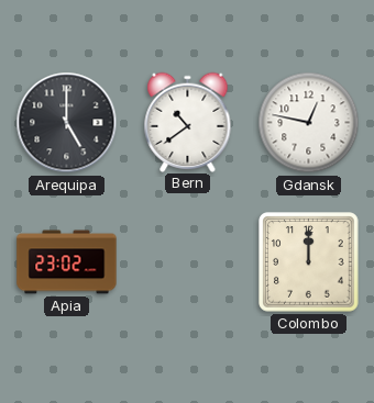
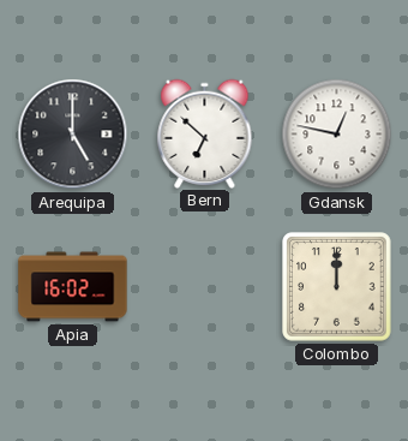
Bern: 10:39 -> 6:52 (205, 133)
Apia: 23:02 -> 16:02 (73, 287)
